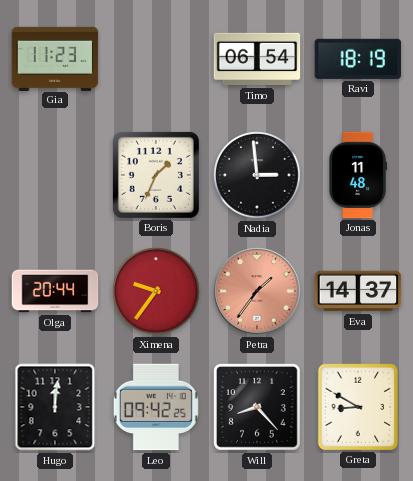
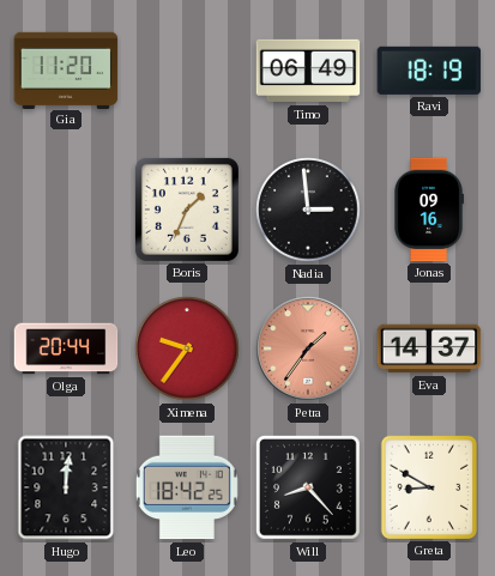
Gia: 11:23 -> 11:20 (66, 69)
Timo: 06:54 -> 06:49 (308, 71)
Jonas: 11:48 -> 09:16 (429, 210)
Leo: 09:42 -> 18:42 (187, 487)
